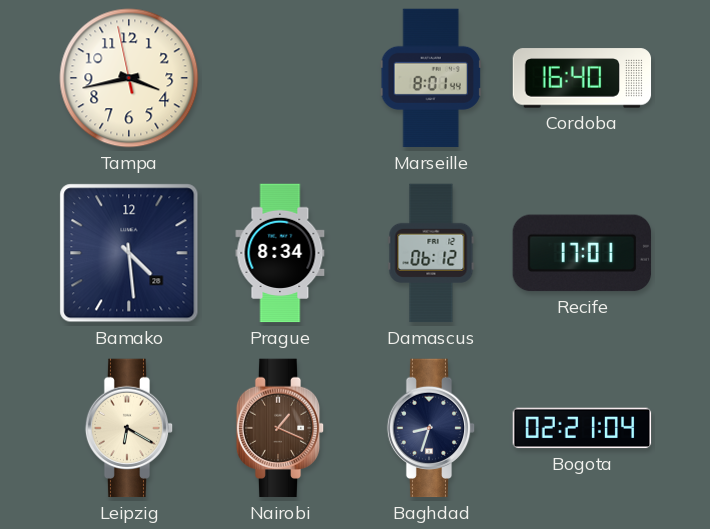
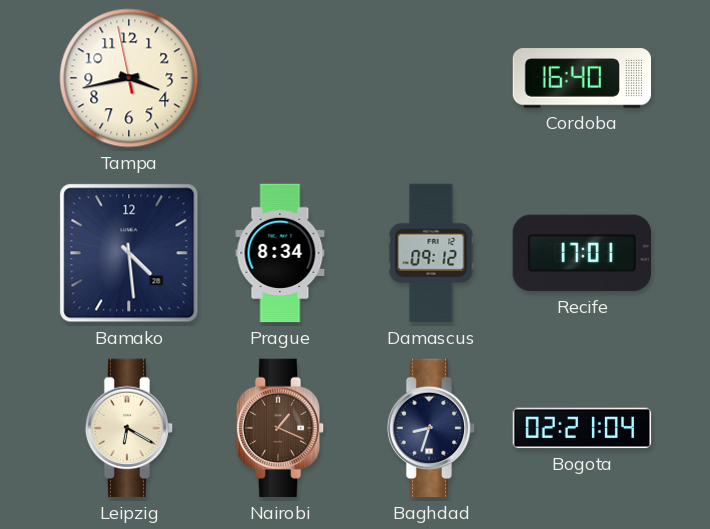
Marseille: 8:01 -> none (430, 78)
Damascus: 06:12 -> 09:12 (431, 253)
